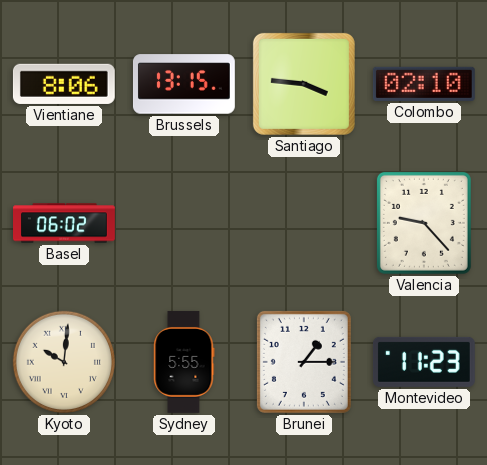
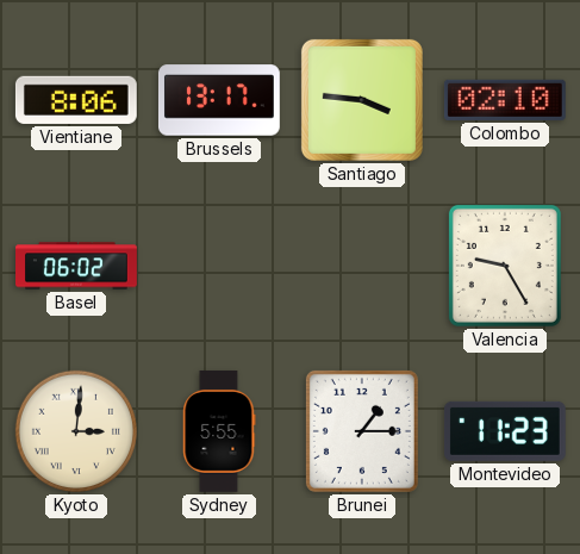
Brussels: 13:15 -> 13:17 (219, 100)
Valencia: 9:23 -> 9:25 (505, 266)
Kyoto: 10:01 -> 3:01 (76, 431)
